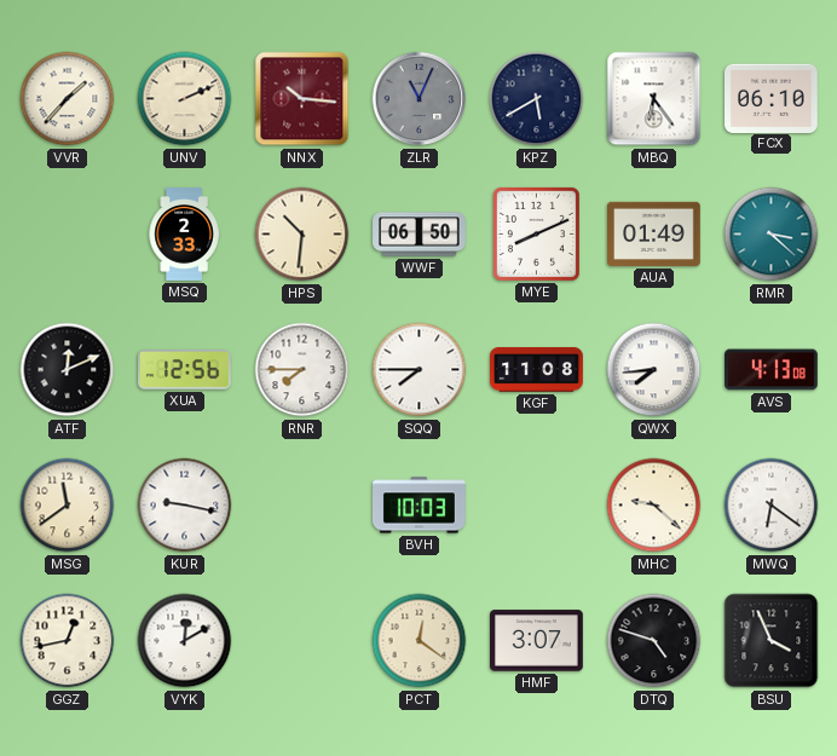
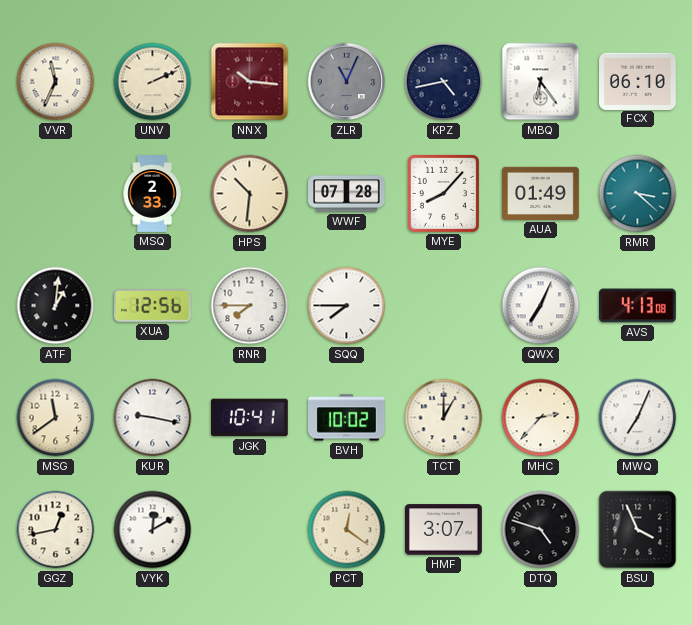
VVR: 1:37 -> 11:34 (56, 82)
KPZ: 5:40 -> 4:43 (444, 82)
WWF: 06:50 -> 07:28 (347, 194)
MYE: 8:11 -> 8:07 (443, 193)
ATF: 12:11 -> 1:01 (56, 306)
KGF: 11:08 -> none (537, 370)
QWX: 7:44 -> 7:04 (541, 306)
JGK: none -> 10:41 (250, 418)
BVH: 10:03 -> 10:02 (347, 418)
TCT: none -> 1:00 (444, 418)
MHC: 9:22 -> 2:37 (541, 418)
MWQ: 6:21 -> 7:04 (638, 418)
